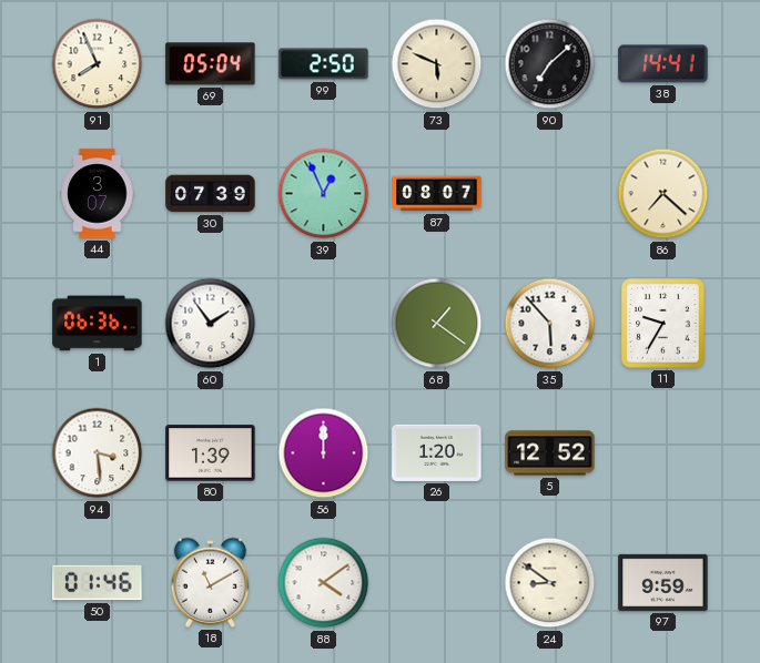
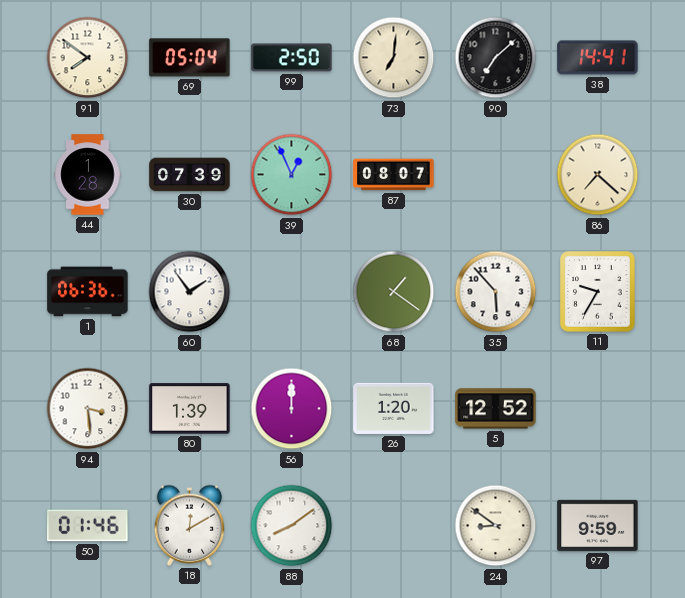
91: 7:56 -> 7:51 (88, 58)
73: 5:49 -> 7:01 (394, 58)
44: 3:07 -> 1:28 (88, 175)
18: 11:10 -> 12:10 (190, 525)
88: 4:09 -> 8:09 (292, 526)
